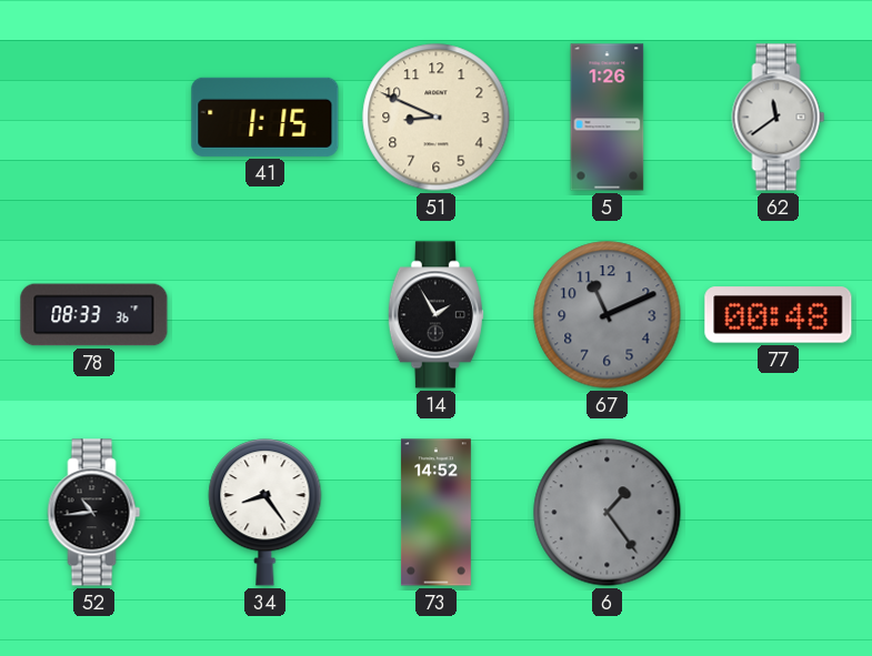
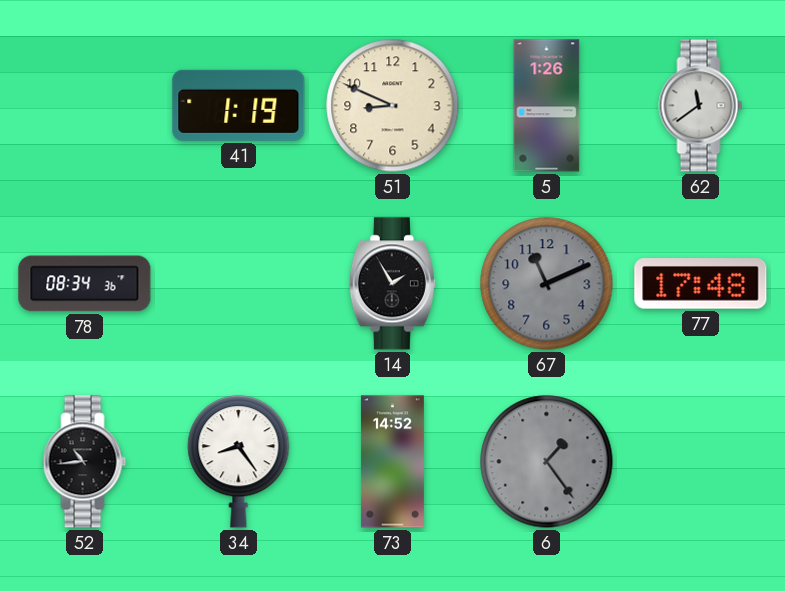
41: 1:15 -> 1:19 (239, 105)
78: 08:33 -> 08:34 (85, 284)
77: 00:48 -> 17:48 (701, 284)
